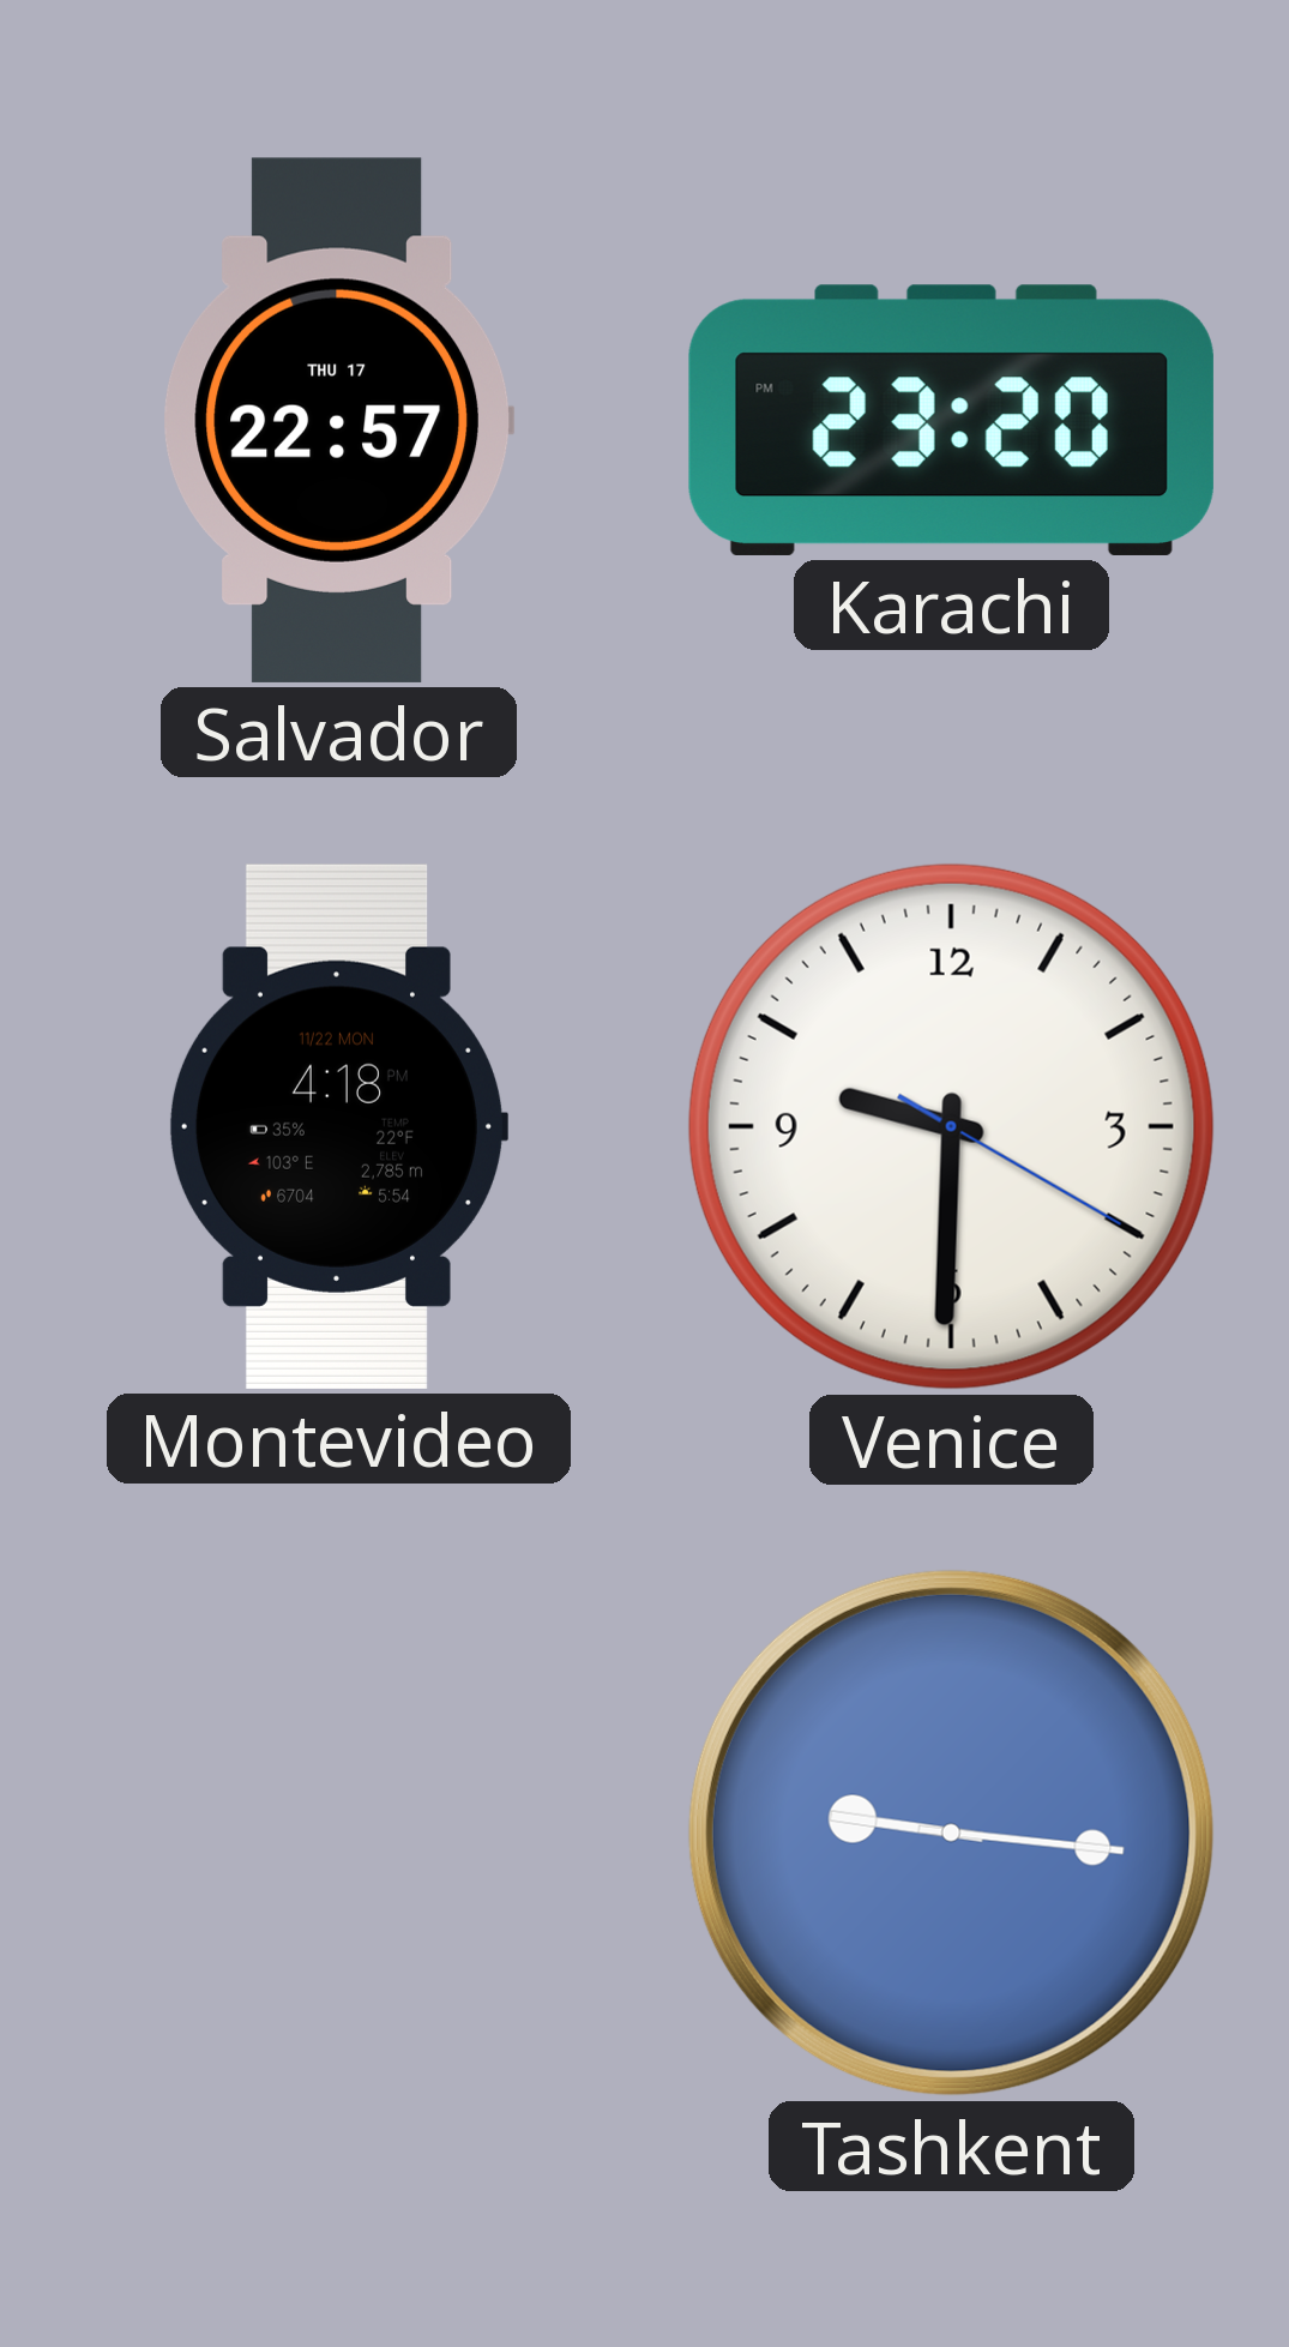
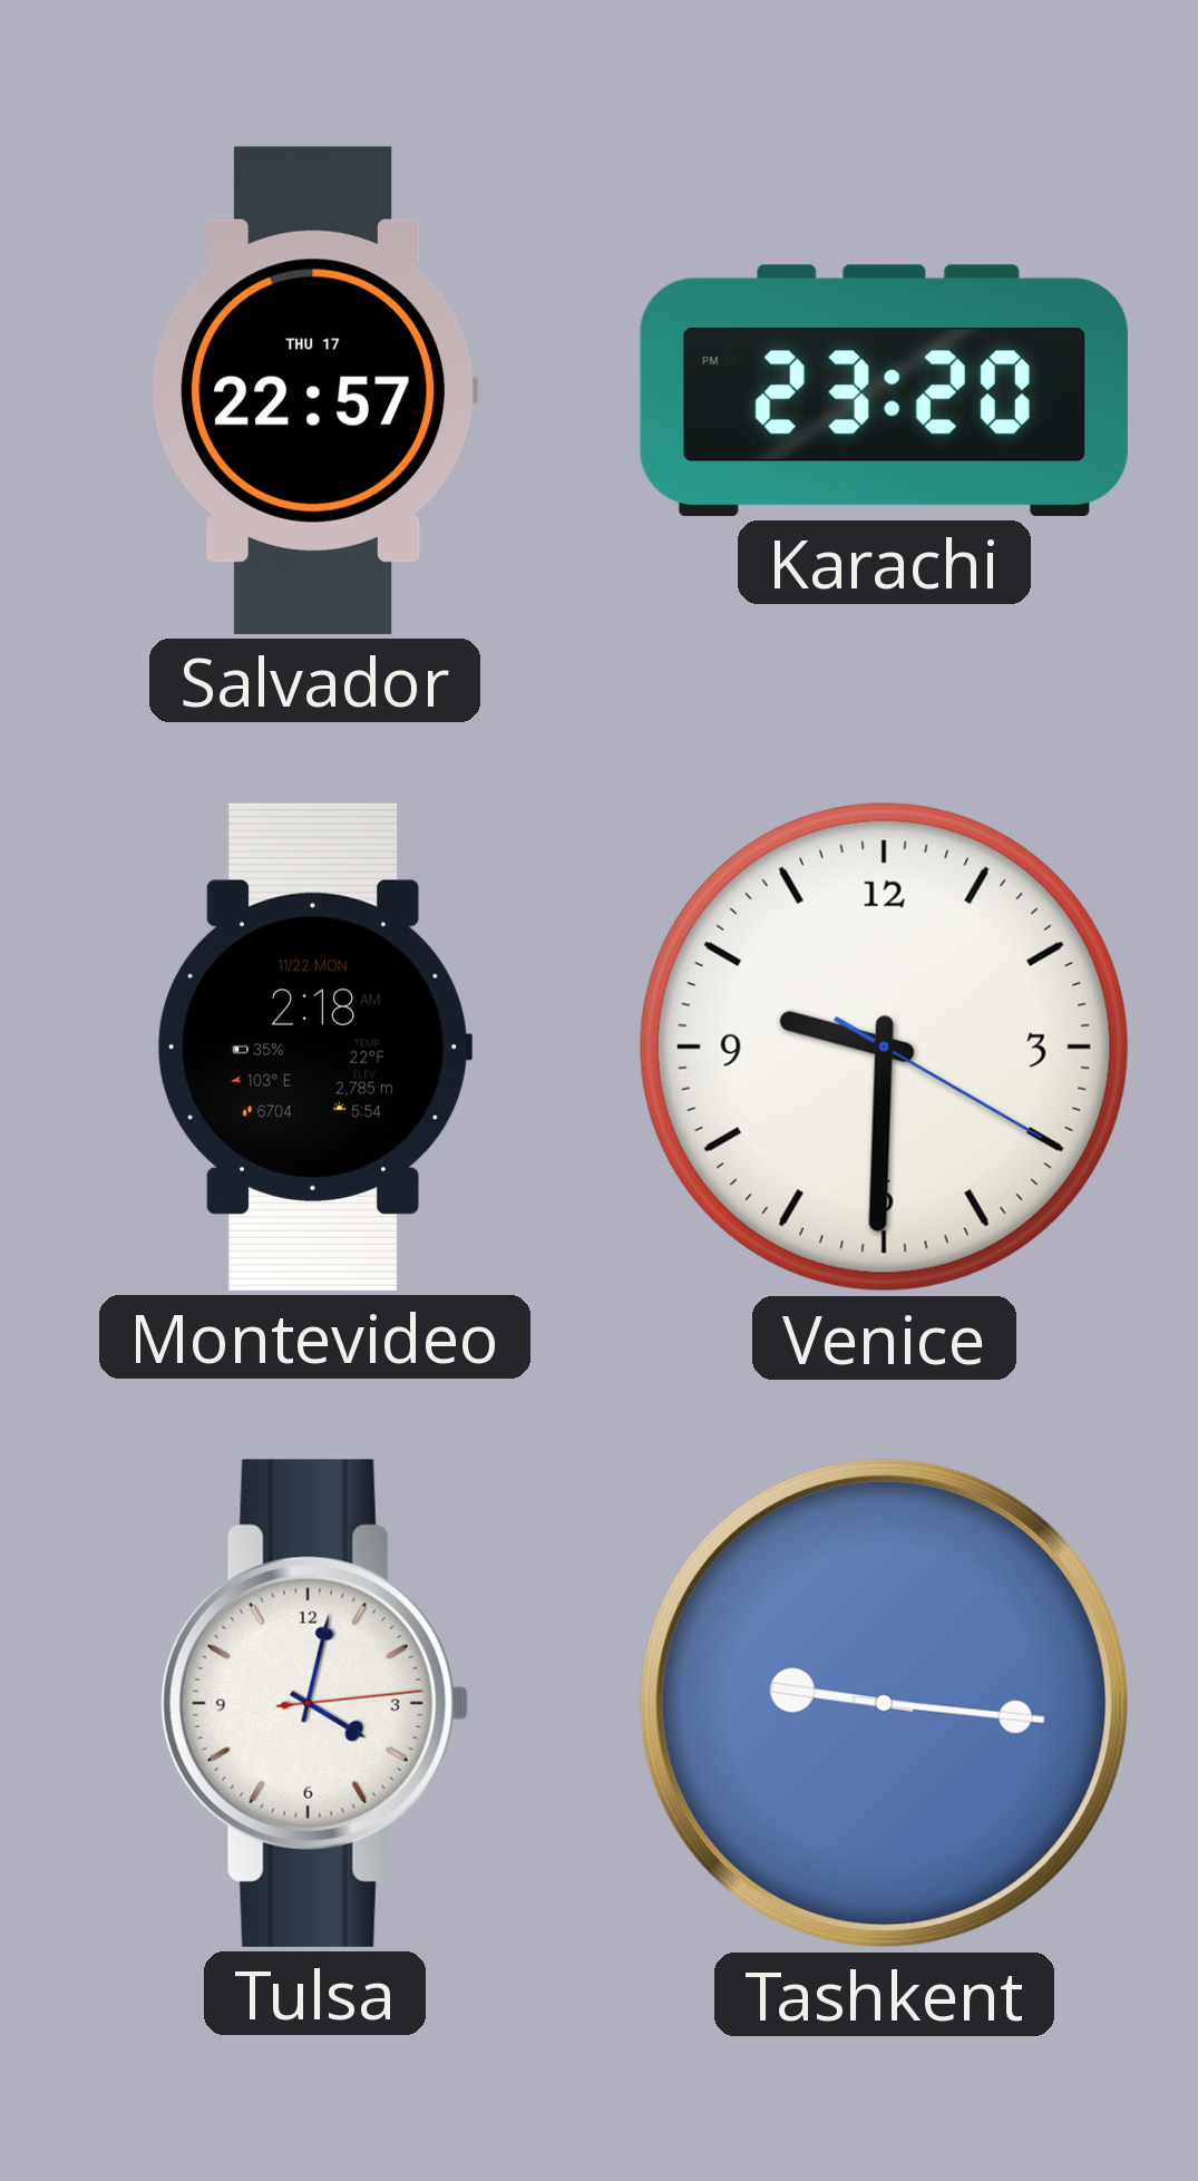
Montevideo: 4:18 -> 2:18 (313, 1046)
Tulsa: none -> 4:02 (314, 1703)
